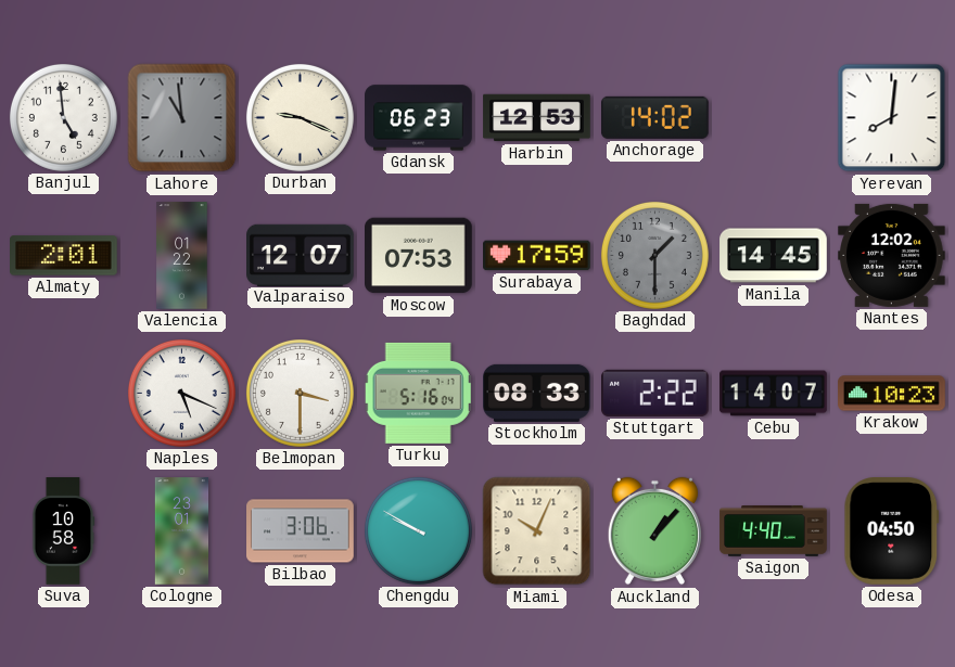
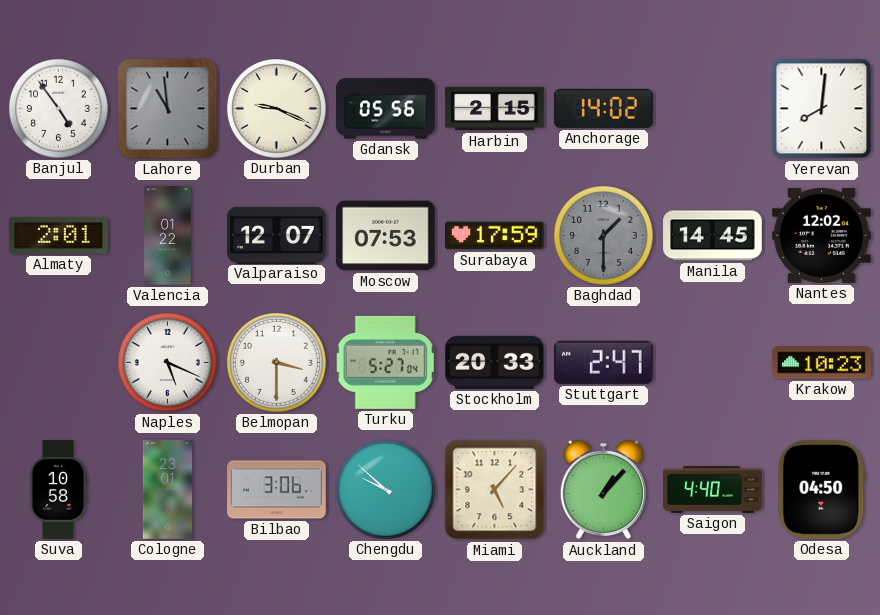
Banjul: 4:59 -> 4:54 (58, 108)
Gdansk: 06:23 -> 05:56 (386, 109)
Harbin: 12:53 -> 2:15 (495, 109)
Turku: 5:16 -> 5:27 (385, 362)
Stockholm: 08:33 -> 20:33 (495, 362)
Stuttgart: 2:22 -> 2:47 (604, 362)
Cebu: 14:07 -> none (774, 394)
Chengdu: 9:50 -> 9:52 (385, 489)
Miami: 10:04 -> 5:07 (495, 490)
